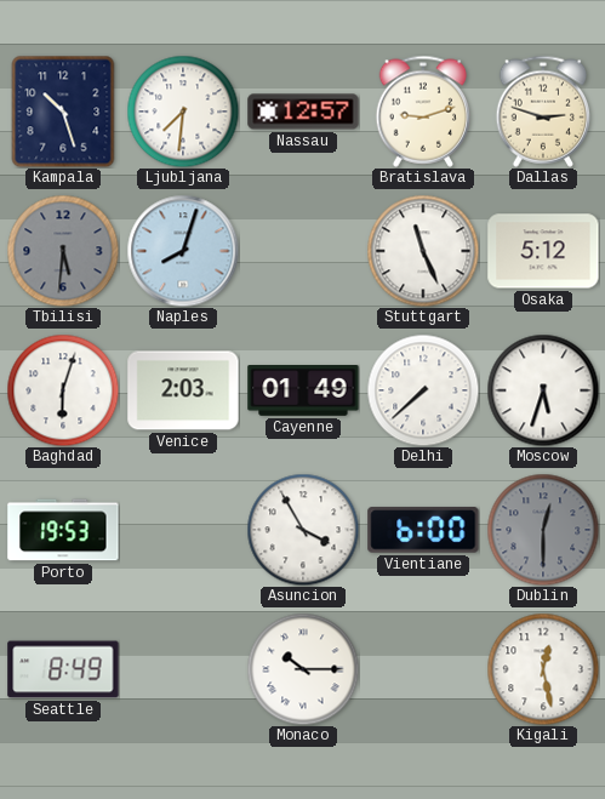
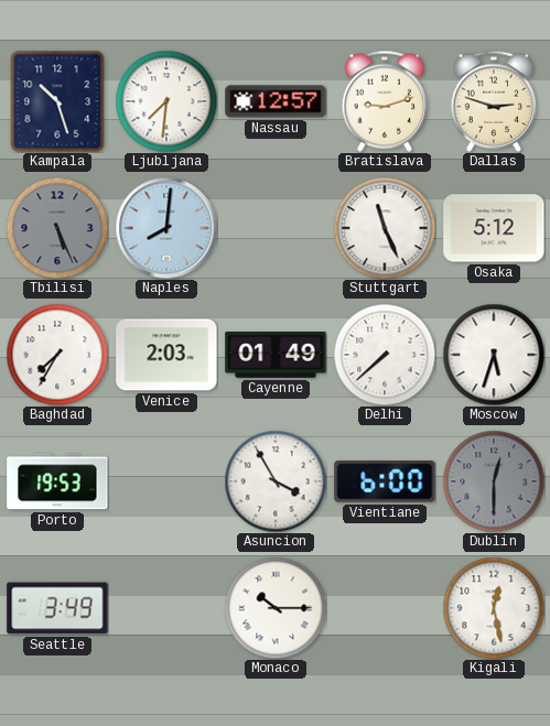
Tbilisi: 5:31 -> 5:26 (57, 228)
Naples: 8:03 -> 8:01 (166, 228)
Baghdad: 6:03 -> 7:35 (57, 355)
Seattle: 8:49 -> 3:49 (57, 608)
